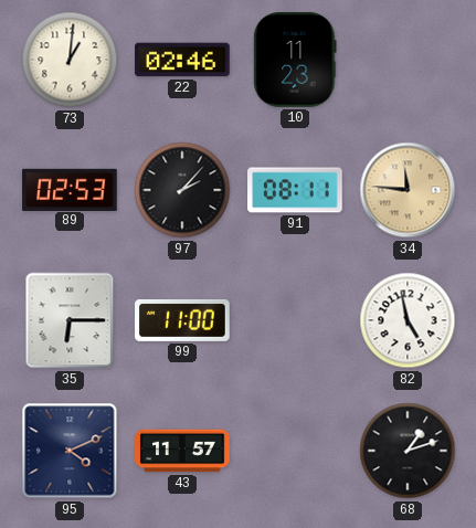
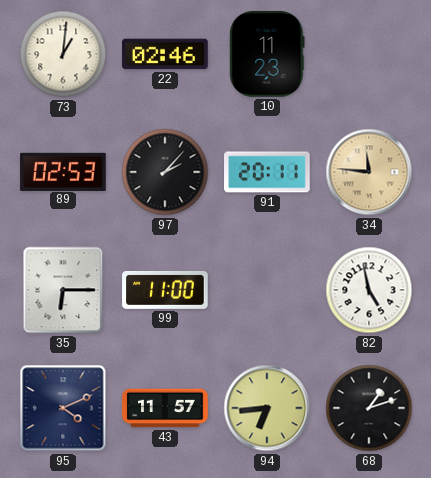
91: 08:11 -> 20:11 (267, 172)
94: none -> 6:44 (267, 408)
